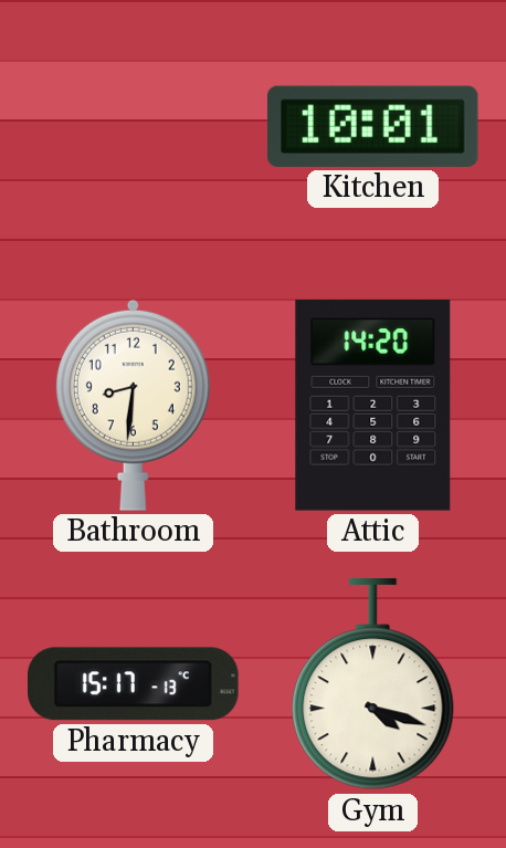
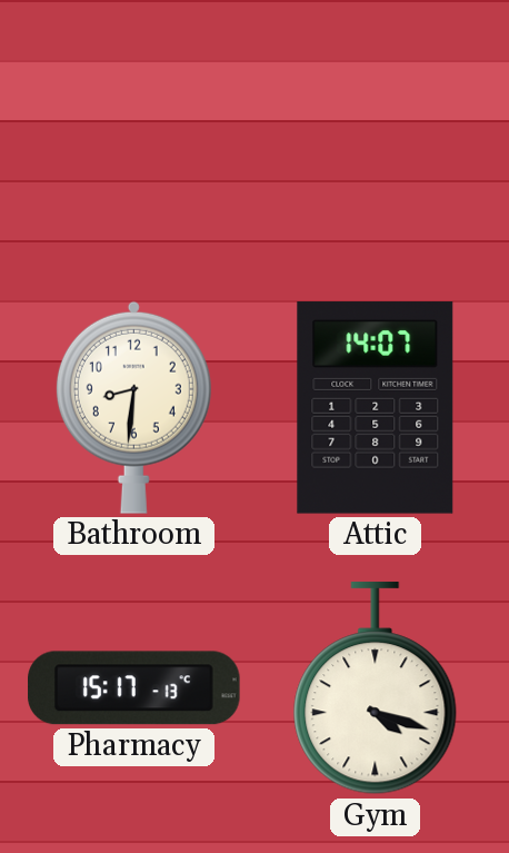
Kitchen: 10:01 -> none (372, 126)
Attic: 14:20 -> 14:07 (376, 408)
